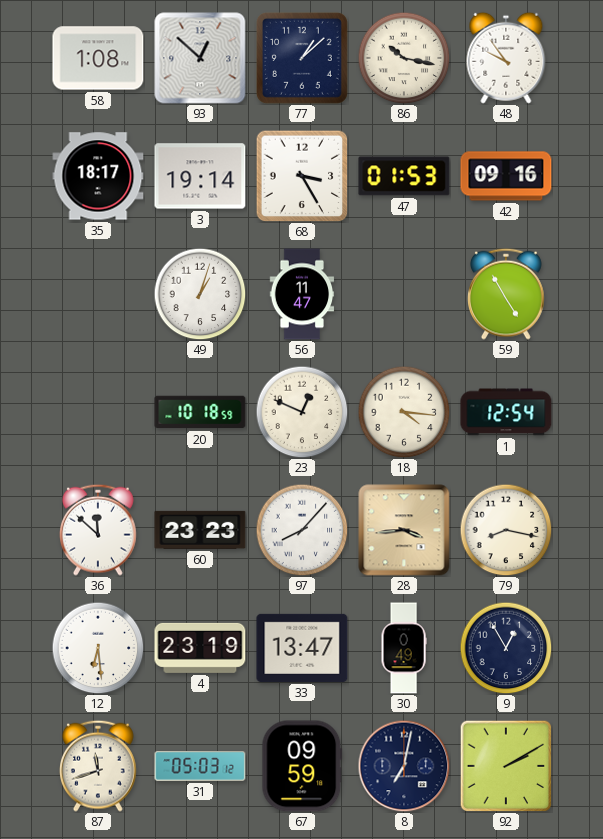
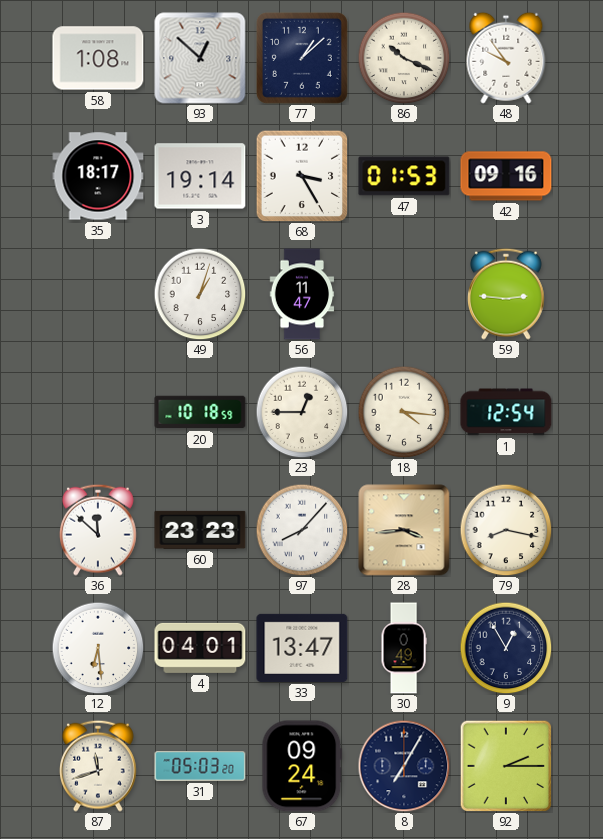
86: 10:17 -> 10:19 (404, 58)
59: 4:55 -> 2:46 (507, 294)
23: 12:49 -> 12:45 (302, 412)
4: 23:19 -> 04:01 (200, 648)
31: 05:03:12 -> 05:03:20 (200, 767)
67: 09:59 -> 09:24 (302, 766)
8: 7:02 -> 7:05 (404, 766)
92: 2:10 -> 2:15 (505, 765)
